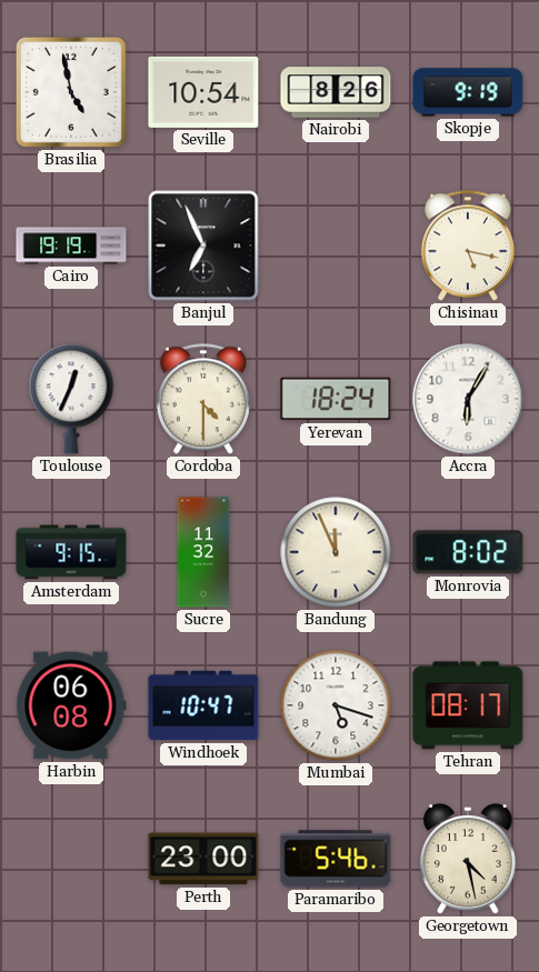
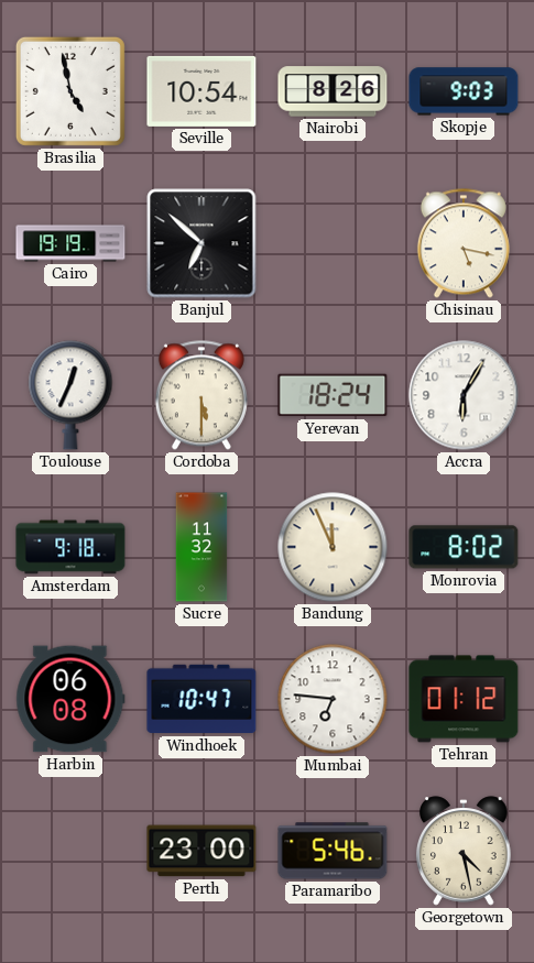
Skopje: 9:19 -> 9:03 (464, 91)
Banjul: 6:56 -> 6:52 (201, 243)
Cordoba: 4:30 -> 5:30 (201, 395)
Amsterdam: 9:15 -> 9:18 (70, 547)
Mumbai: 5:18 -> 6:46 (333, 699)
Tehran: 08:17 -> 01:12 (464, 699)
